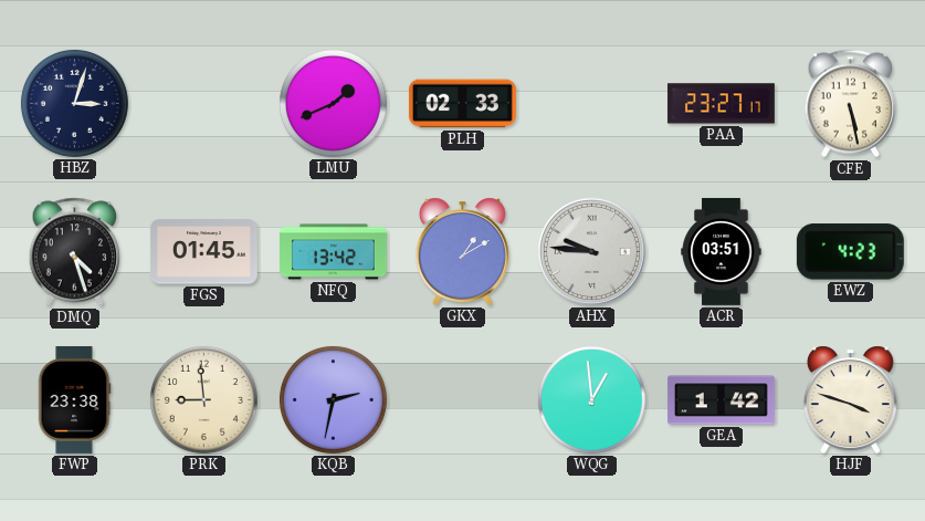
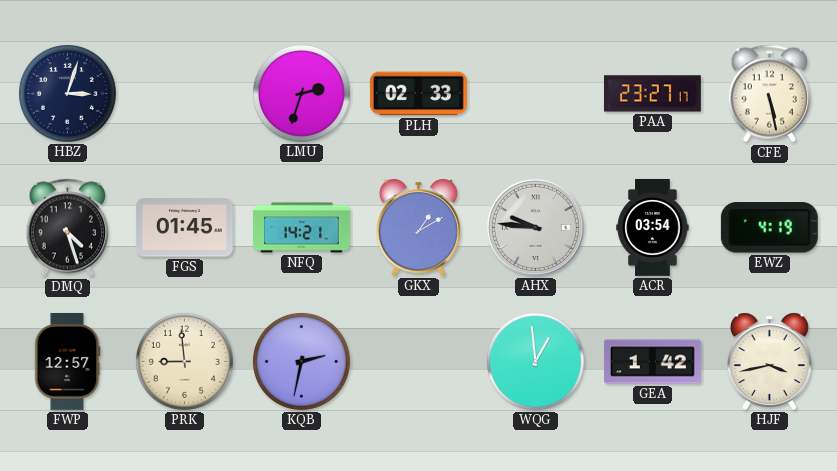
LMU: 1:41 -> 2:33 (301, 93)
NFQ: 13:42 -> 14:21 (302, 228)
ACR: 03:51 -> 03:54 (653, 228)
EWZ: 4:23 -> 4:19 (769, 228)
FWP: 23:38 -> 12:57 (67, 361)
HJF: 3:48 -> 3:43 (769, 361)
